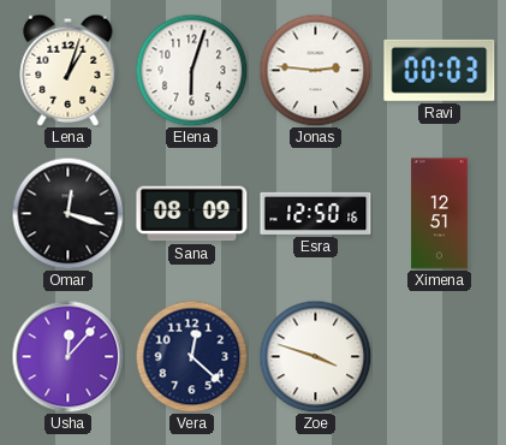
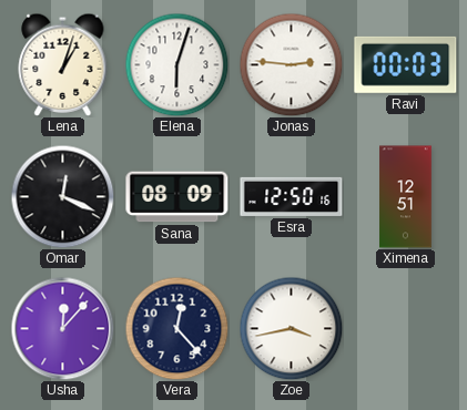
Omar: 12:18 -> 12:19 (62, 196)
Vera: 12:22 -> 12:23 (176, 328)
Zoe: 3:48 -> 3:43 (291, 328)
